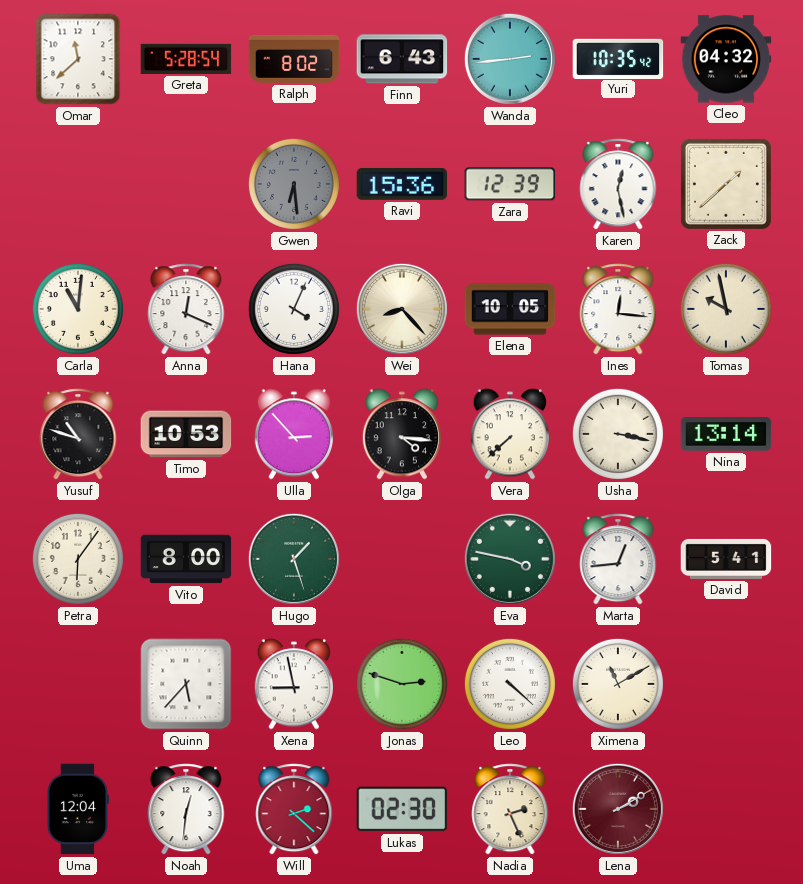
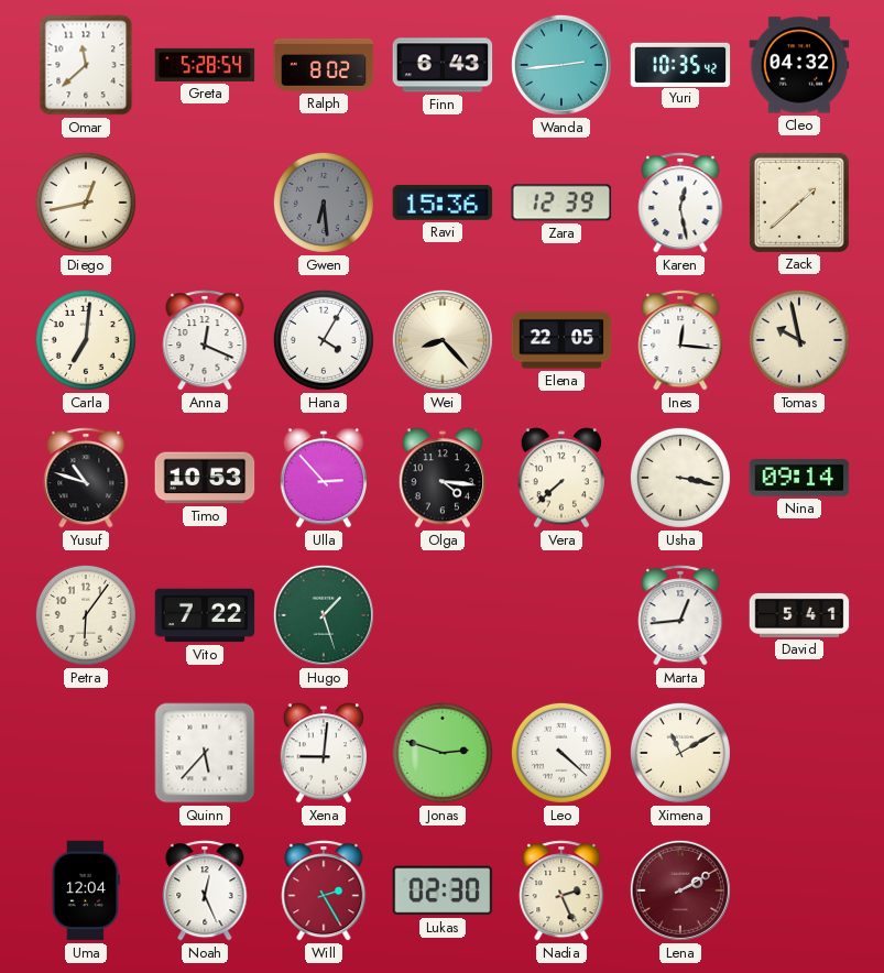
Diego: none -> 12:43 (86, 203)
Carla: 11:01 -> 7:01 (86, 340)
Hana: 4:04 -> 4:05 (324, 340)
Elena: 10:05 -> 22:05 (561, 340)
Nina: 13:14 -> 09:14 (799, 478)
Vito: 8:00 -> 7:22 (205, 615)
Eva: 3:47 -> none (510, 559)
Xena: 8:58 -> 9:01 (323, 753)
Noah: 12:31 -> 12:26 (205, 890)
Will: 2:22 -> 2:25 (324, 890)
